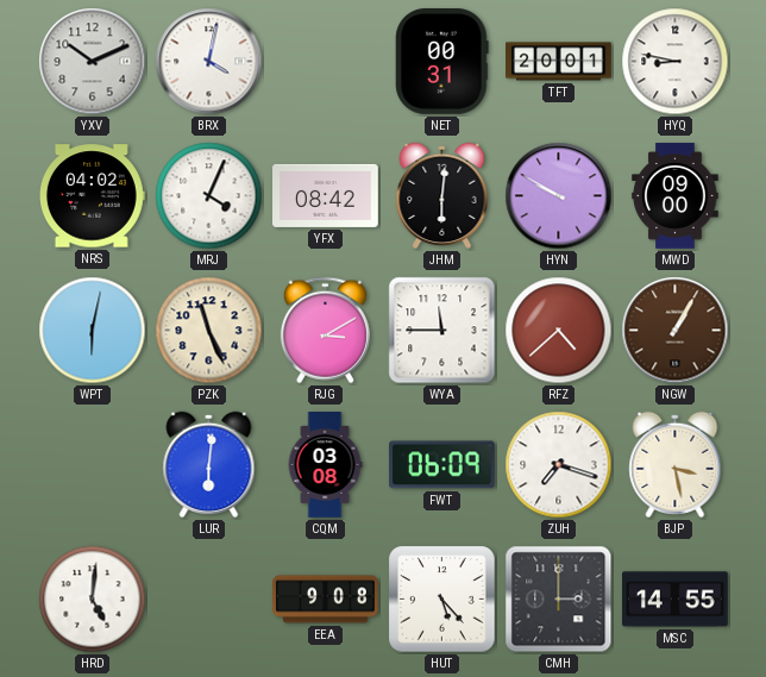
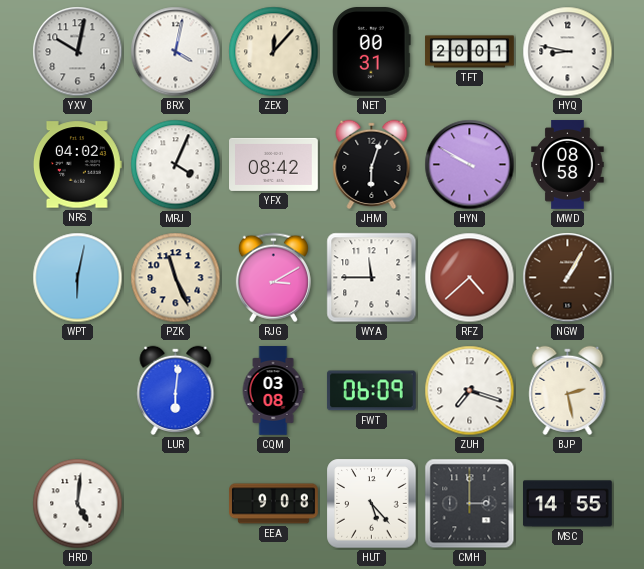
YXV: 10:11 -> 10:02 (78, 52)
ZEX: none -> 12:07 (274, 52)
JHM: 6:01 -> 6:03 (372, 164)
MWD: 09:00 -> 08:58 (568, 165)
BJP: 3:28 -> 2:28 (568, 390)
